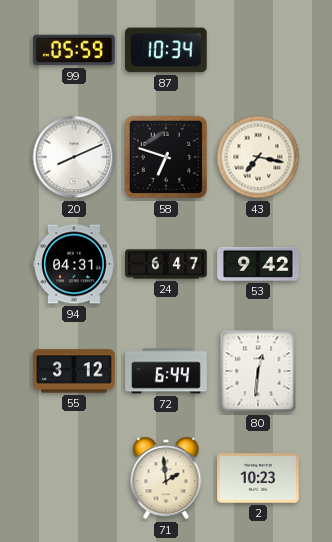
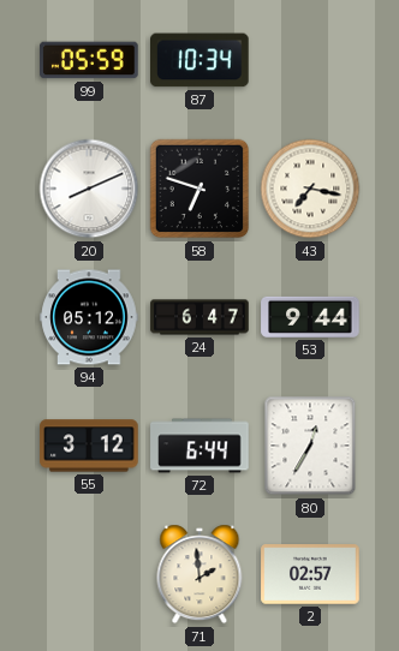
94: 04:31 -> 05:12 (89, 317)
53: 9:42 -> 9:44 (310, 317)
80: 12:31 -> 12:35 (310, 446)
2: 10:23 -> 02:57 (310, 574)
